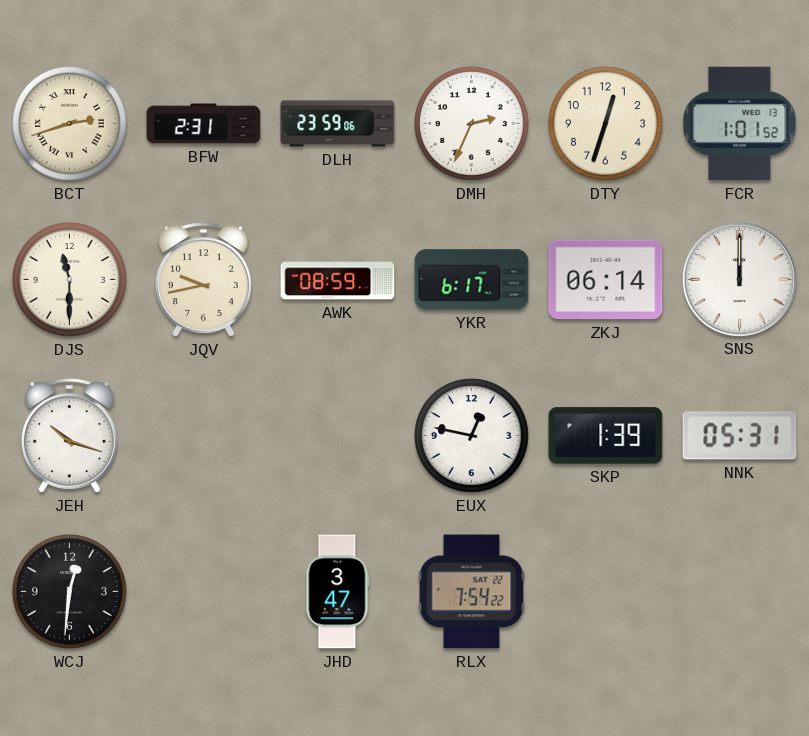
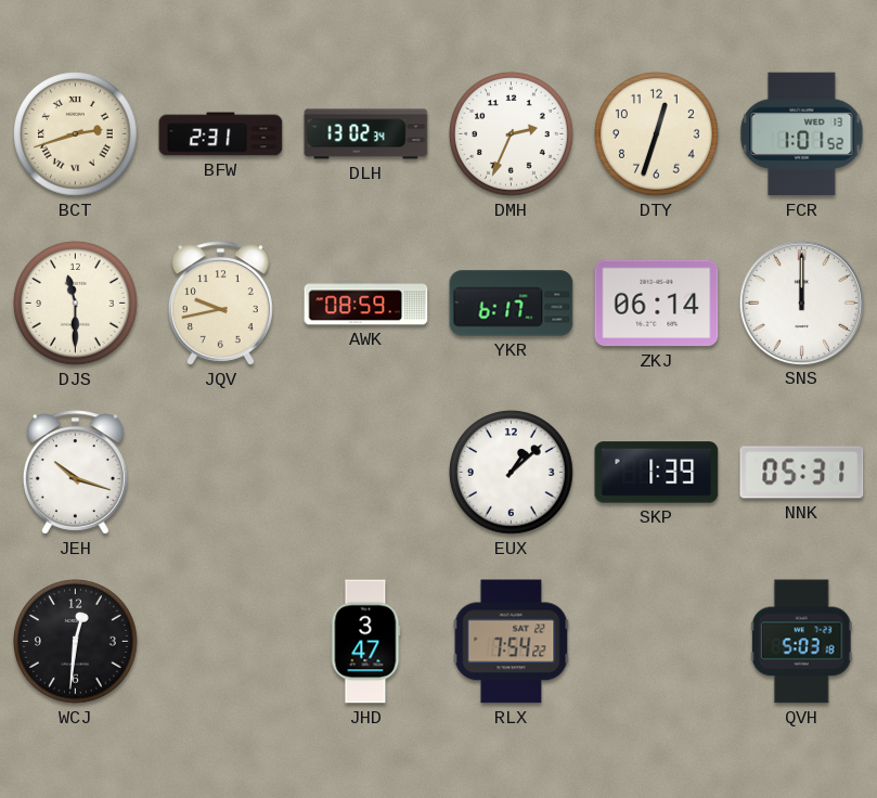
DLH: 23:59 -> 13:02 (366, 134)
EUX: 12:47 -> 1:08 (512, 473)
QVH: none -> 5:03 (801, 642)
